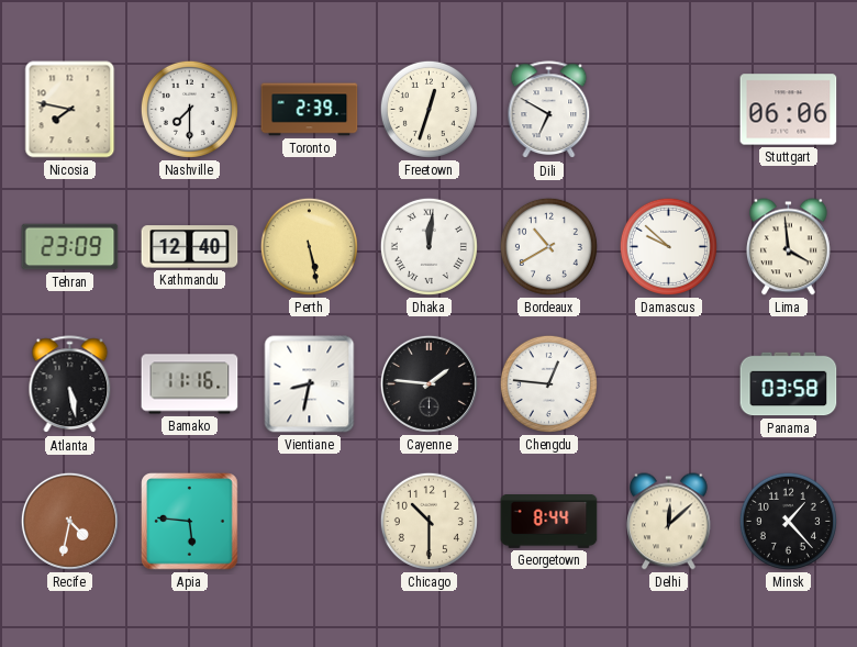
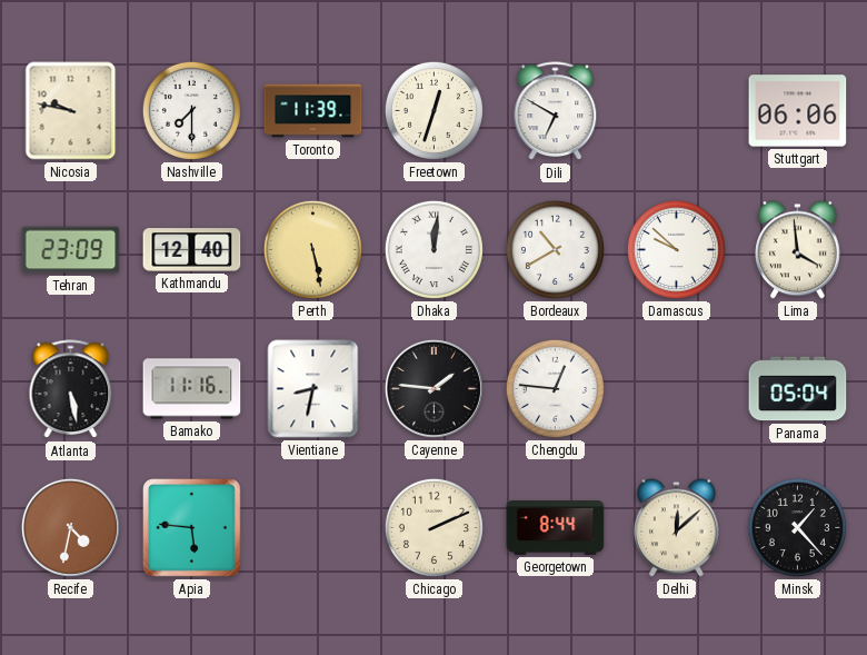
Nicosia: 7:47 -> 9:47 (71, 111)
Toronto: 2:39 -> 11:39 (313, 111)
Panama: 03:58 -> 05:04 (798, 389)
Chicago: 10:30 -> 2:11 (433, 527)
